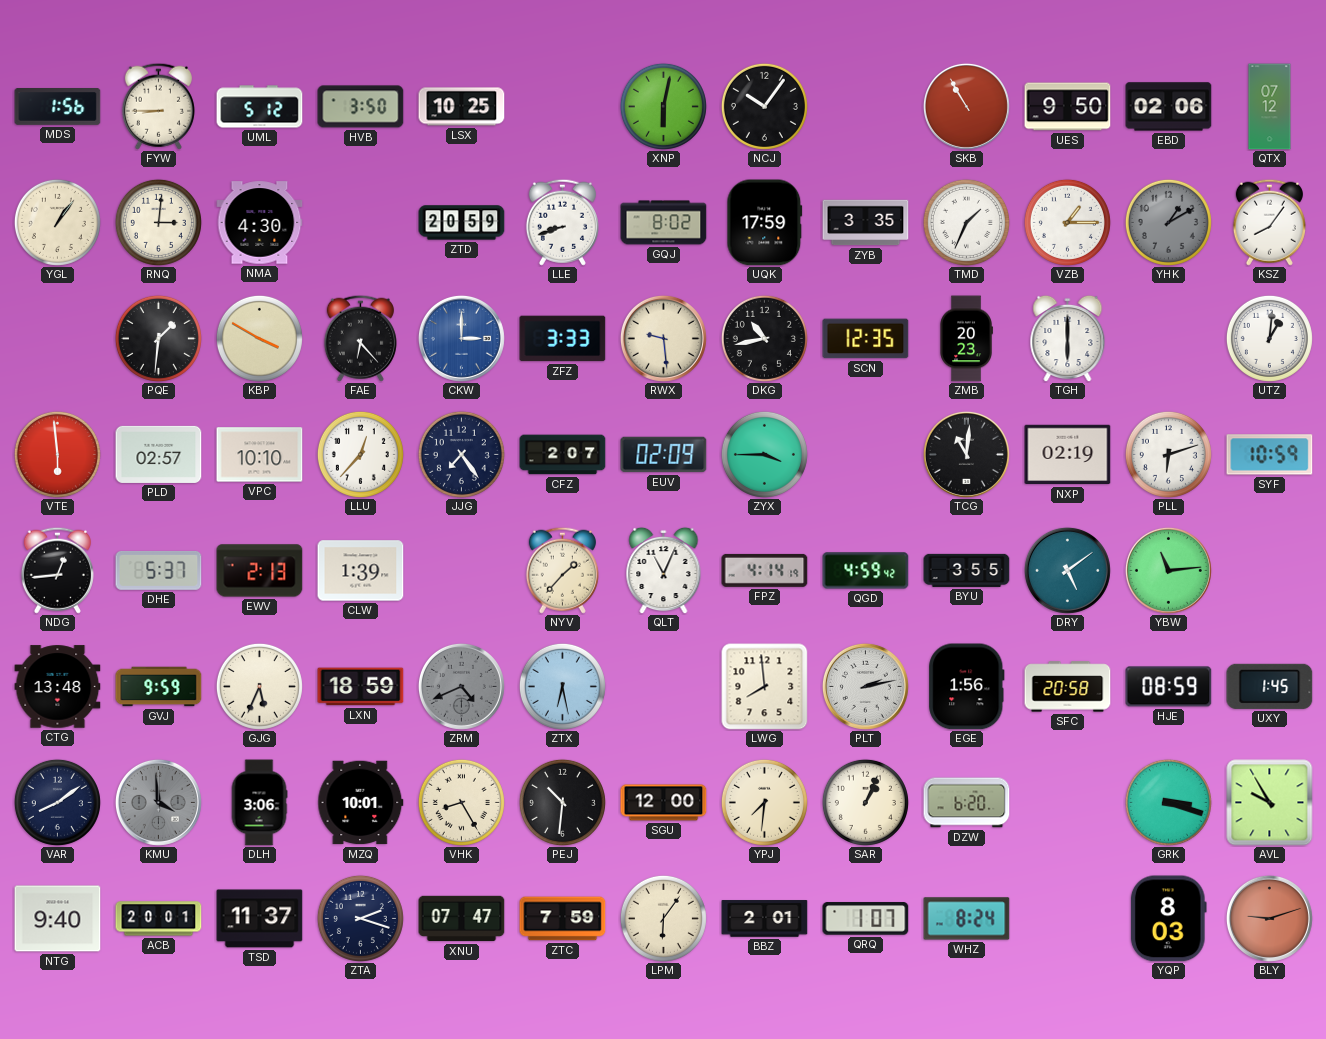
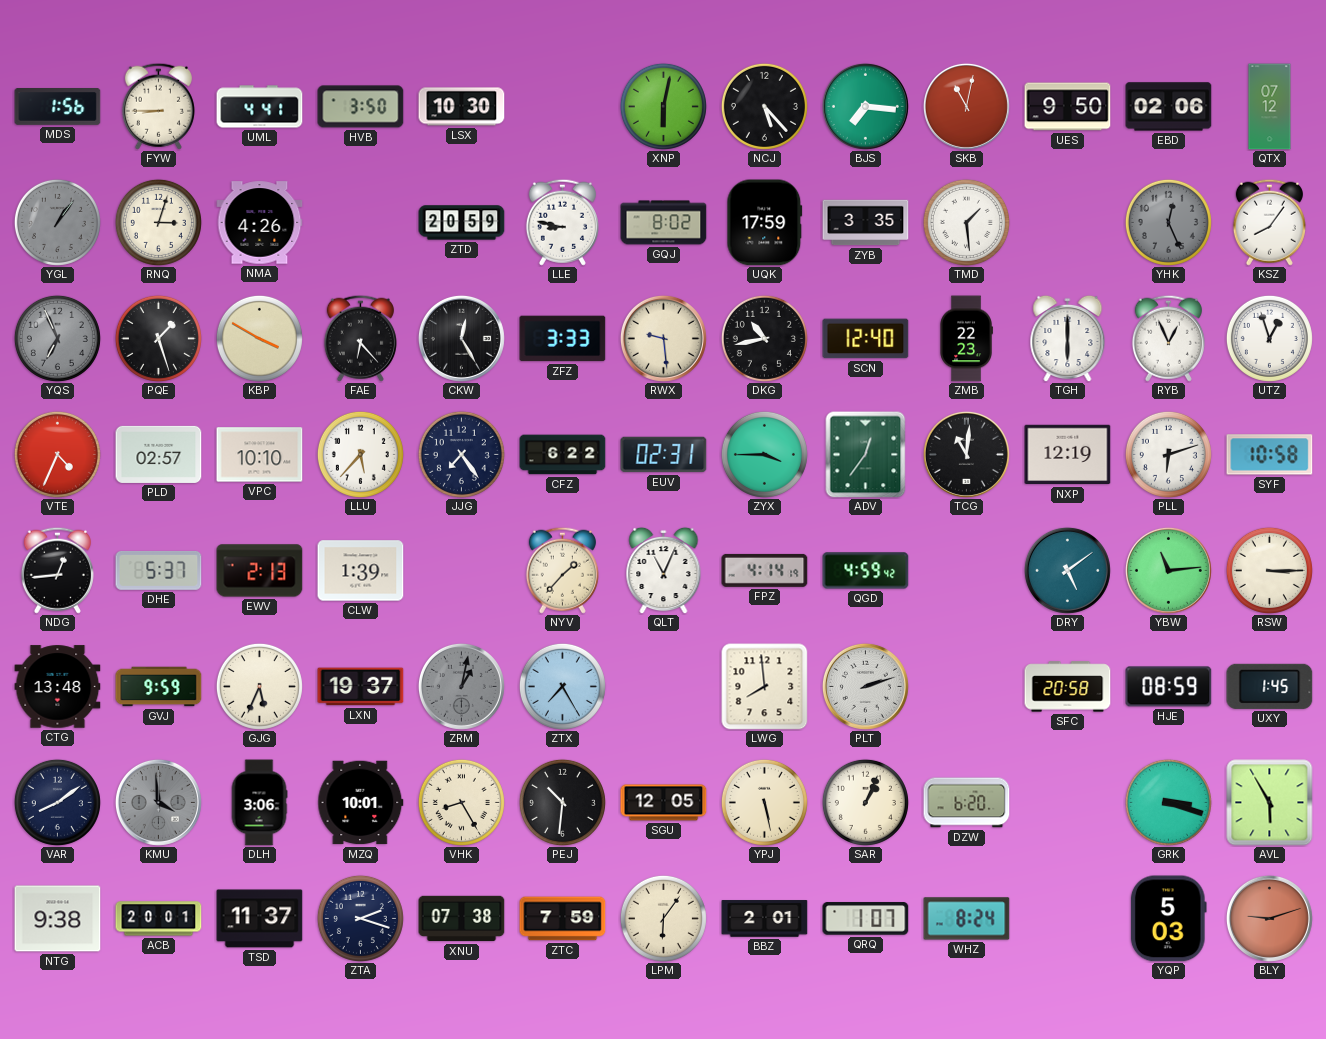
UML: 5:12 -> 4:41 (260, 107)
LSX: 10:25 -> 10:30 (462, 107)
NCJ: 10:06 -> 5:23 (764, 106)
BJS: none -> 7:16 (865, 106)
SKB: 10:55 -> 11:02 (966, 106)
YGL dial: cream -> grey (57, 222)
RNQ: 3:01 -> 3:03 (158, 222)
NMA: 4:30 -> 4:26 (260, 223)
LLE: 8:42 -> 8:47 (562, 222)
TMD: 1:34 -> 1:29 (966, 222)
VZB: 1:15 -> none (1067, 222)
YHK: 1:10 -> 12:26 (1168, 222)
YQS: none -> 6:56 (57, 338)
PQE: 1:31 -> 1:27 (158, 338)
CKW: 3:00 -> 12:25 (461, 338)
CKW dial: blue -> black (461, 338)
SCN: 12:35 -> 12:40 (866, 339)
ZMB: 20:23 -> 22:23 (966, 339)
RYB: none -> 12:56 (1168, 338)
UTZ: 1:01 -> 12:57 (1269, 338)
VTE: 5:59 -> 4:34 (57, 454)
LLU: 12:37 -> 5:37 (360, 454)
CFZ: 2:07 -> 6:22 (563, 455)
EUV: 02:09 -> 02:31 (664, 455)
ADV: none -> 12:36 (866, 454)
NXP: 02:19 -> 12:19 (1068, 455)
SYF: 10:59 -> 10:58 (1270, 455)
BYU: 3:55 -> none (967, 570)
RSW: none -> 3:15 (1269, 570)
LXN: 18:59 -> 19:37 (361, 687)
ZRM: 4:41 -> 1:02 (461, 686)
ZTX: 6:28 -> 7:25 (562, 686)
PLT: 2:13 -> 2:12 (865, 686)
EGE: 1:56 -> none (967, 687)
SGU: 12:00 -> 12:05 (664, 803)
YPJ: 7:31 -> 5:28 (764, 802)
AVL: 9:55 -> 5:55 (1270, 803)
NTG: 9:40 -> 9:38 (58, 919)
XNU: 07:47 -> 07:38 (462, 919)
YQP: 8:03 -> 5:03 (1168, 919)
